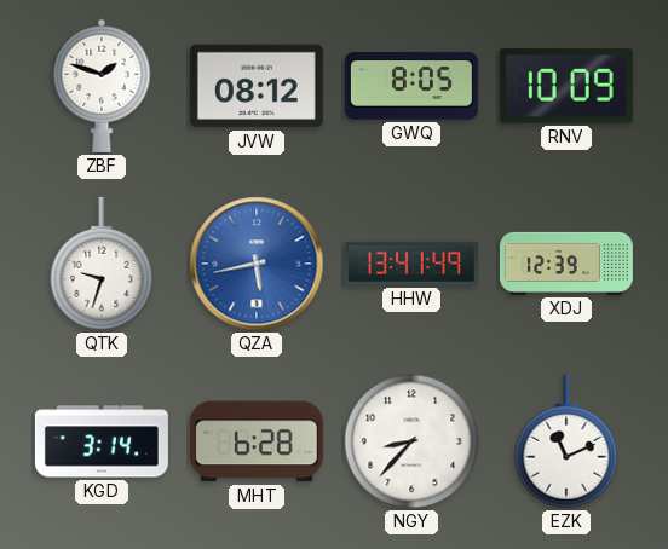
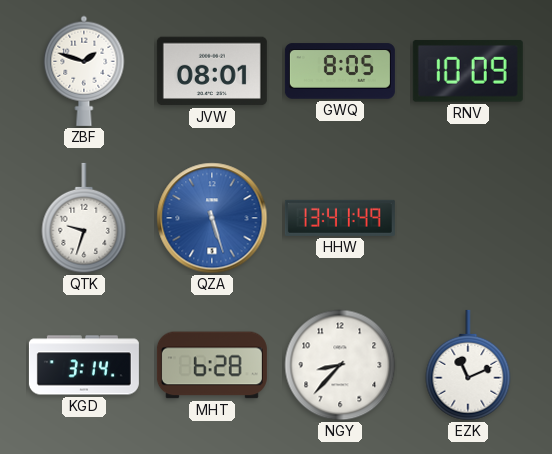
JVW: 08:12 -> 08:01 (212, 71)
QZA: 5:43 -> 5:27 (212, 218)
XDJ: 12:39 -> none (566, 264)
